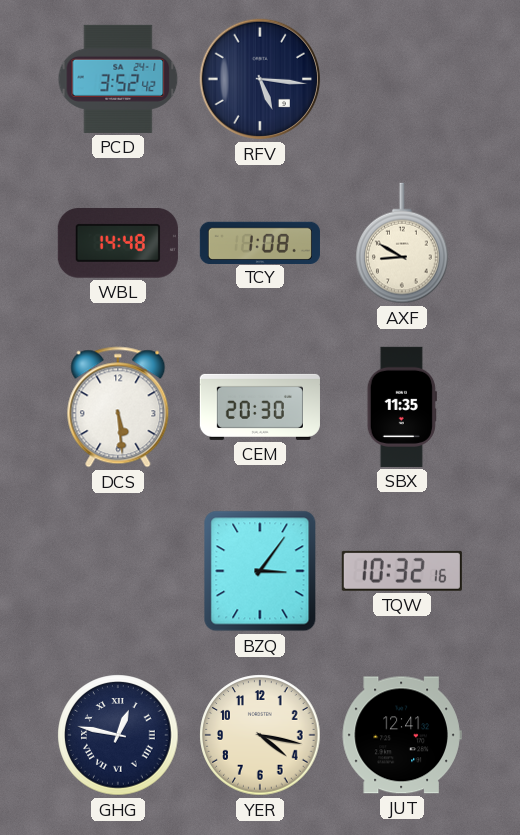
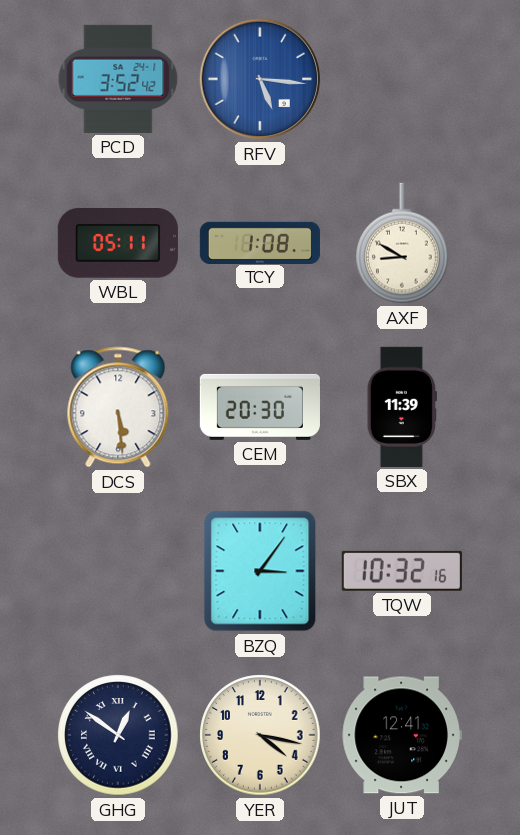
RFV dial: navy -> blue (260, 79)
WBL: 14:48 -> 05:11 (118, 244)
SBX: 11:35 -> 11:39 (402, 407)
GHG: 12:47 -> 12:51 (118, 735)
